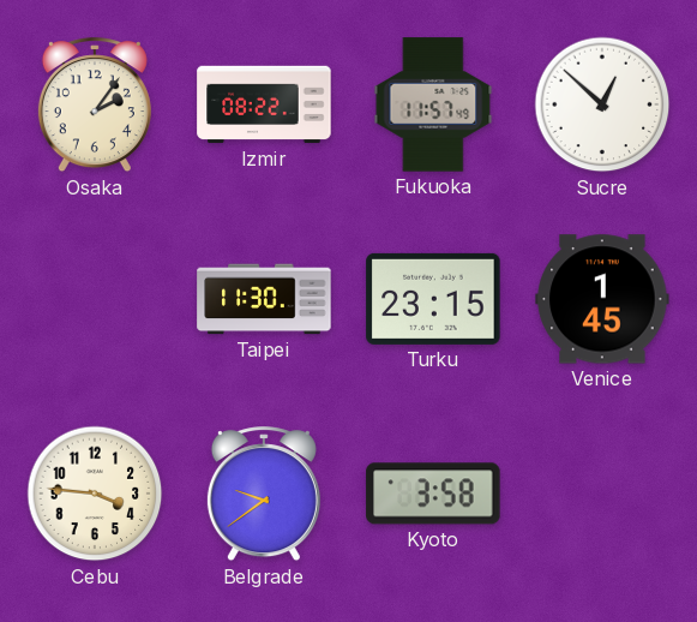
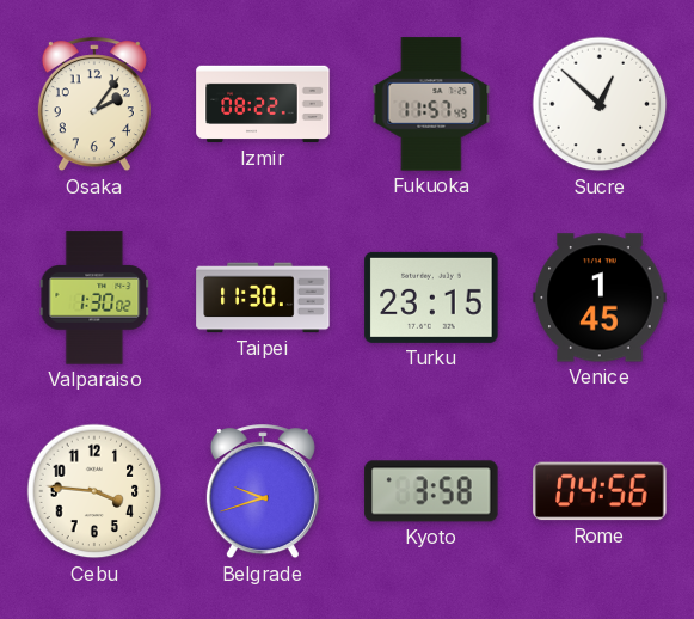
Valparaiso: none -> 1:30 (94, 298)
Belgrade: 9:39 -> 9:42 (263, 492)
Rome: none -> 04:56 (600, 491)
